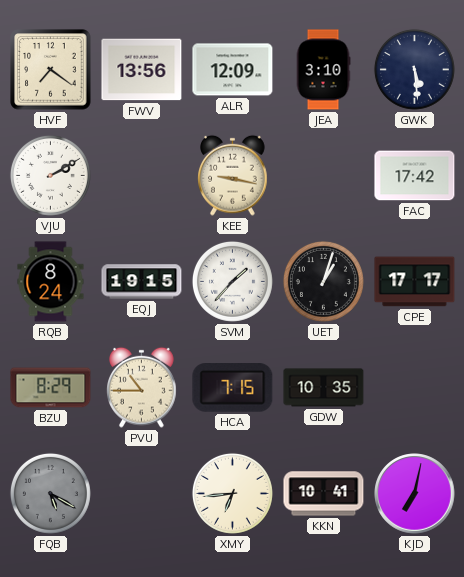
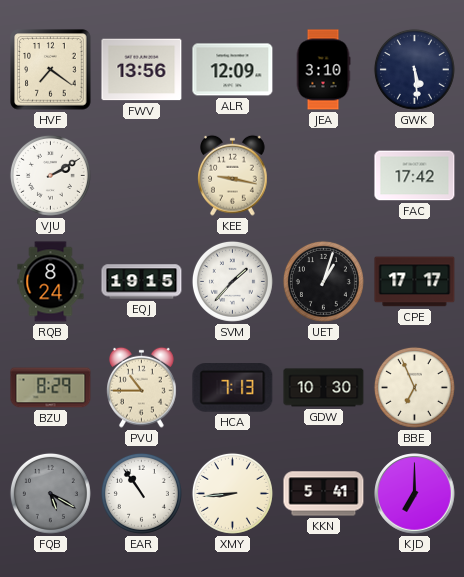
HCA: 7:15 -> 7:13 (233, 388)
GDW: 10:35 -> 10:30 (324, 388)
BBE: none -> 6:56 (414, 387)
EAR: none -> 10:54 (141, 493)
XMY: 6:44 -> 8:44 (232, 493)
KKN: 10:41 -> 5:41 (324, 494)
KJD: 7:02 -> 7:00 (415, 494)
